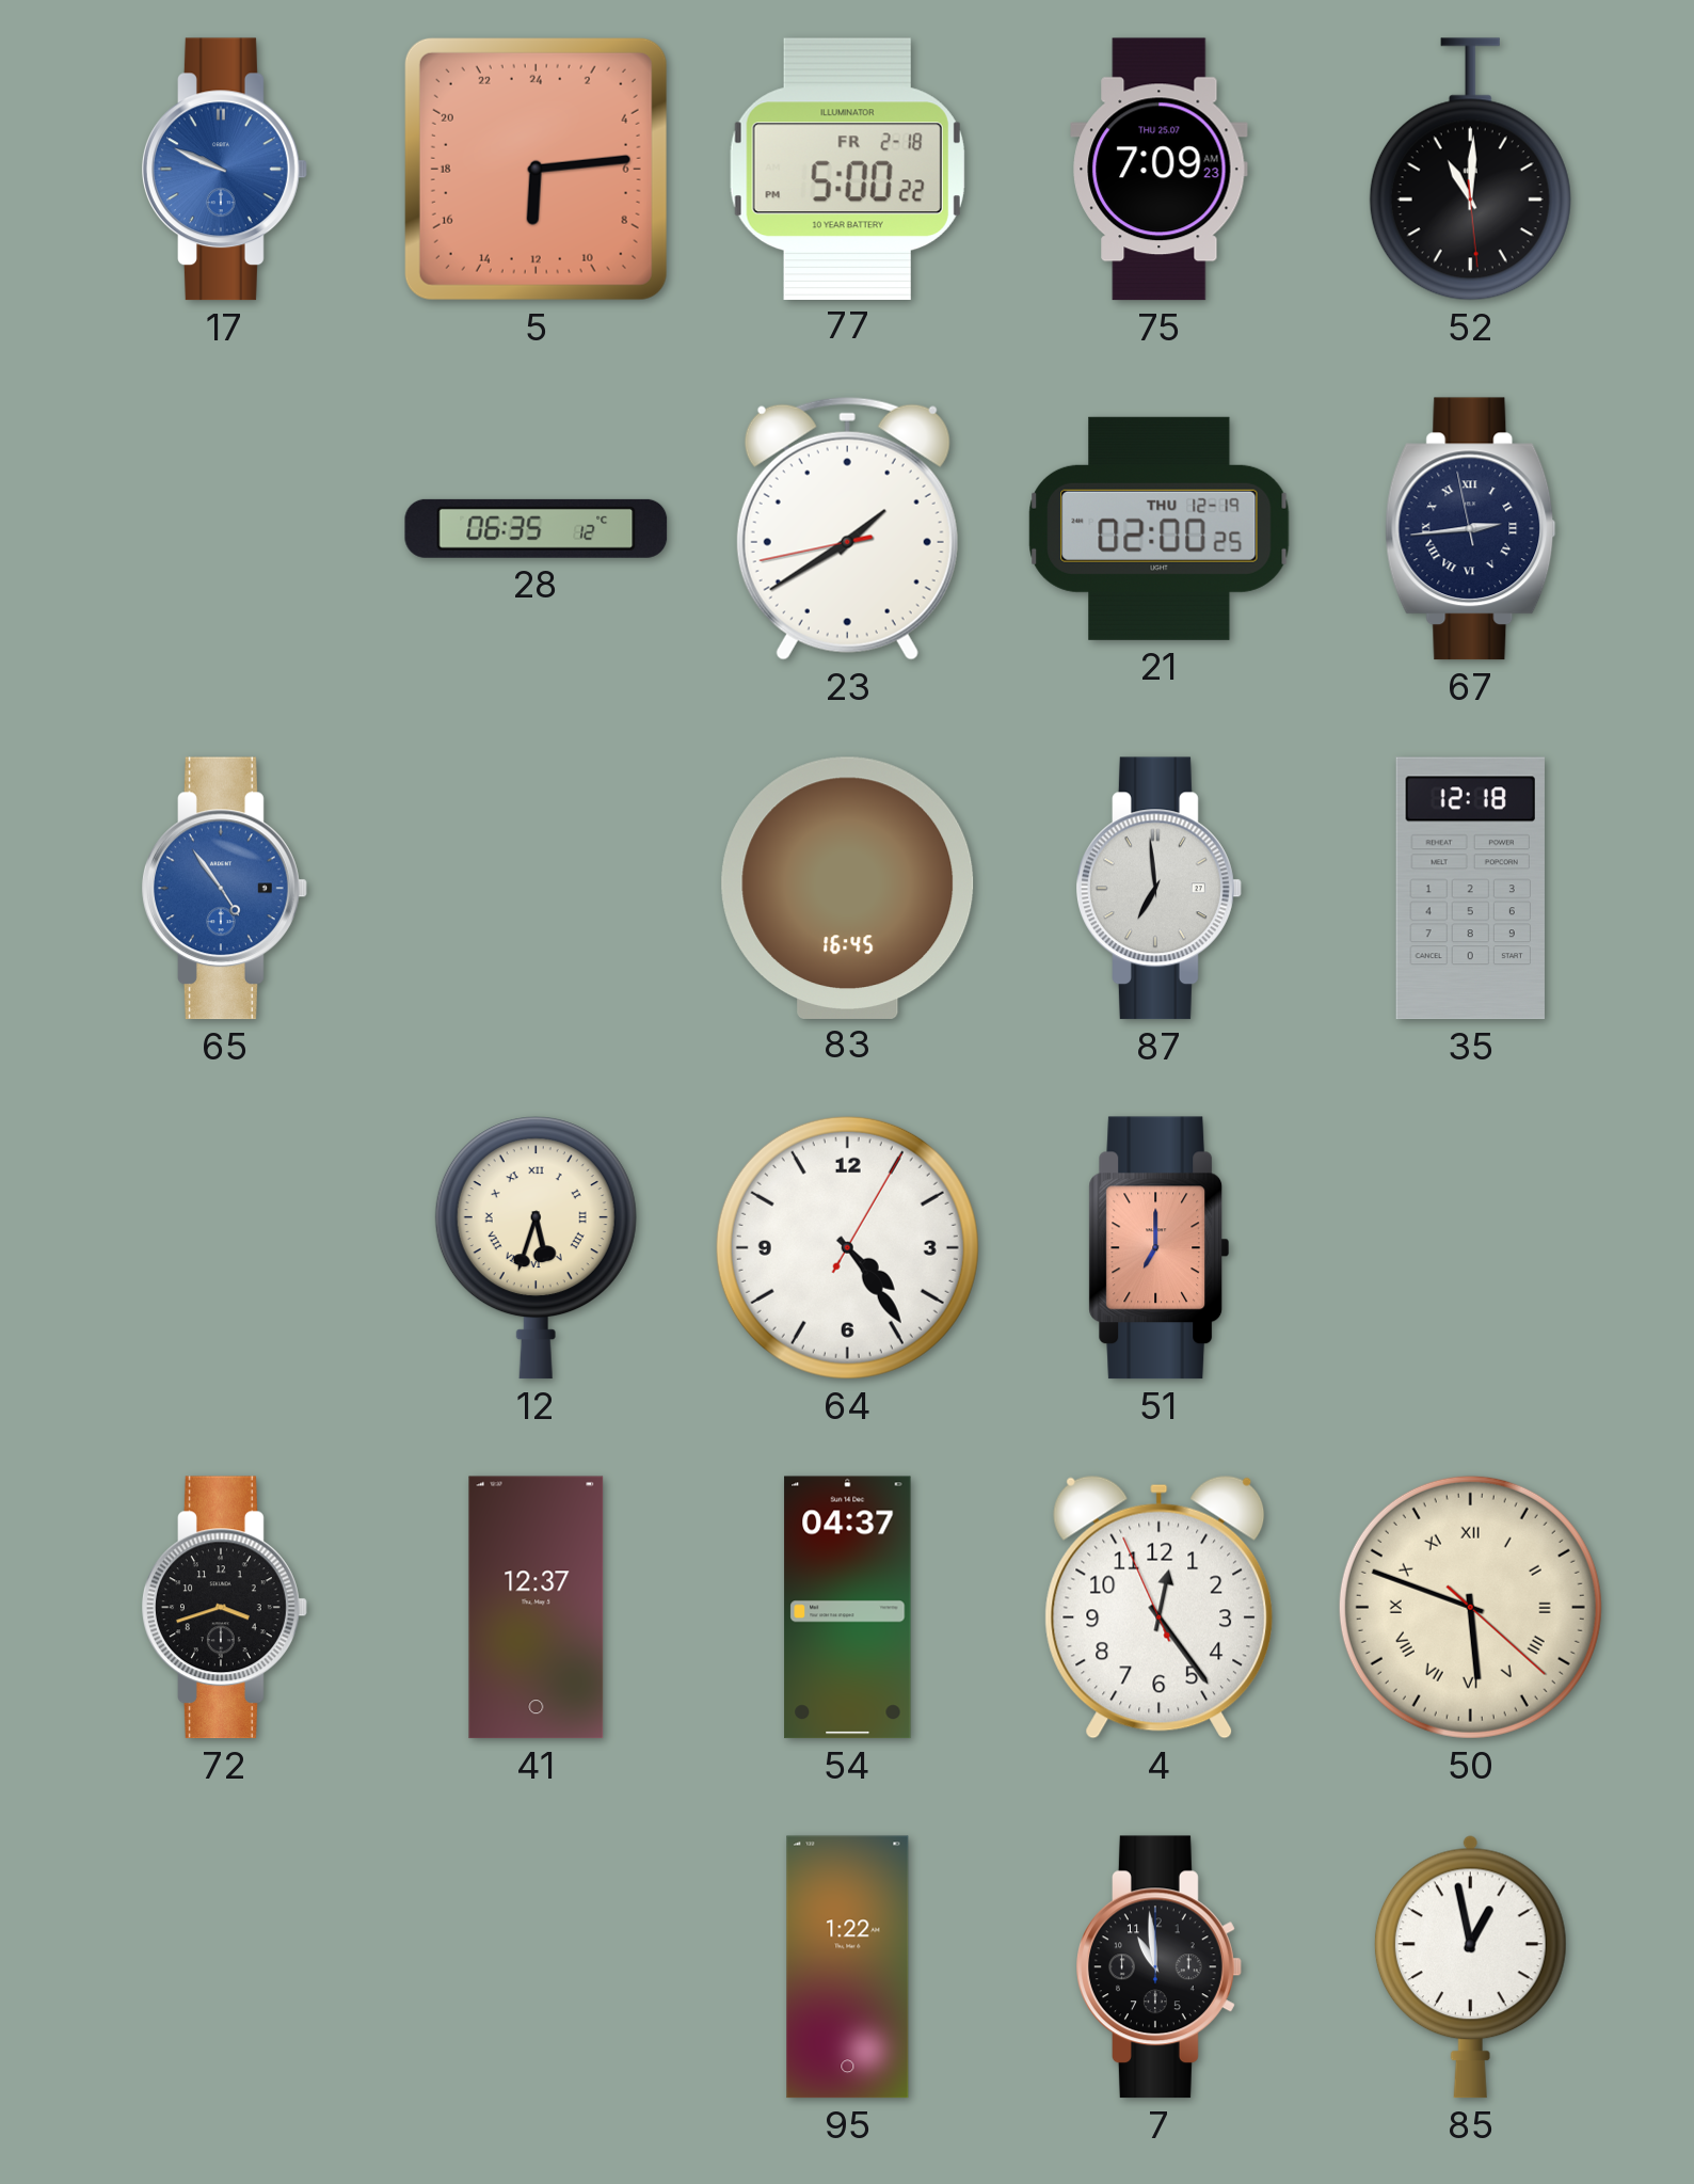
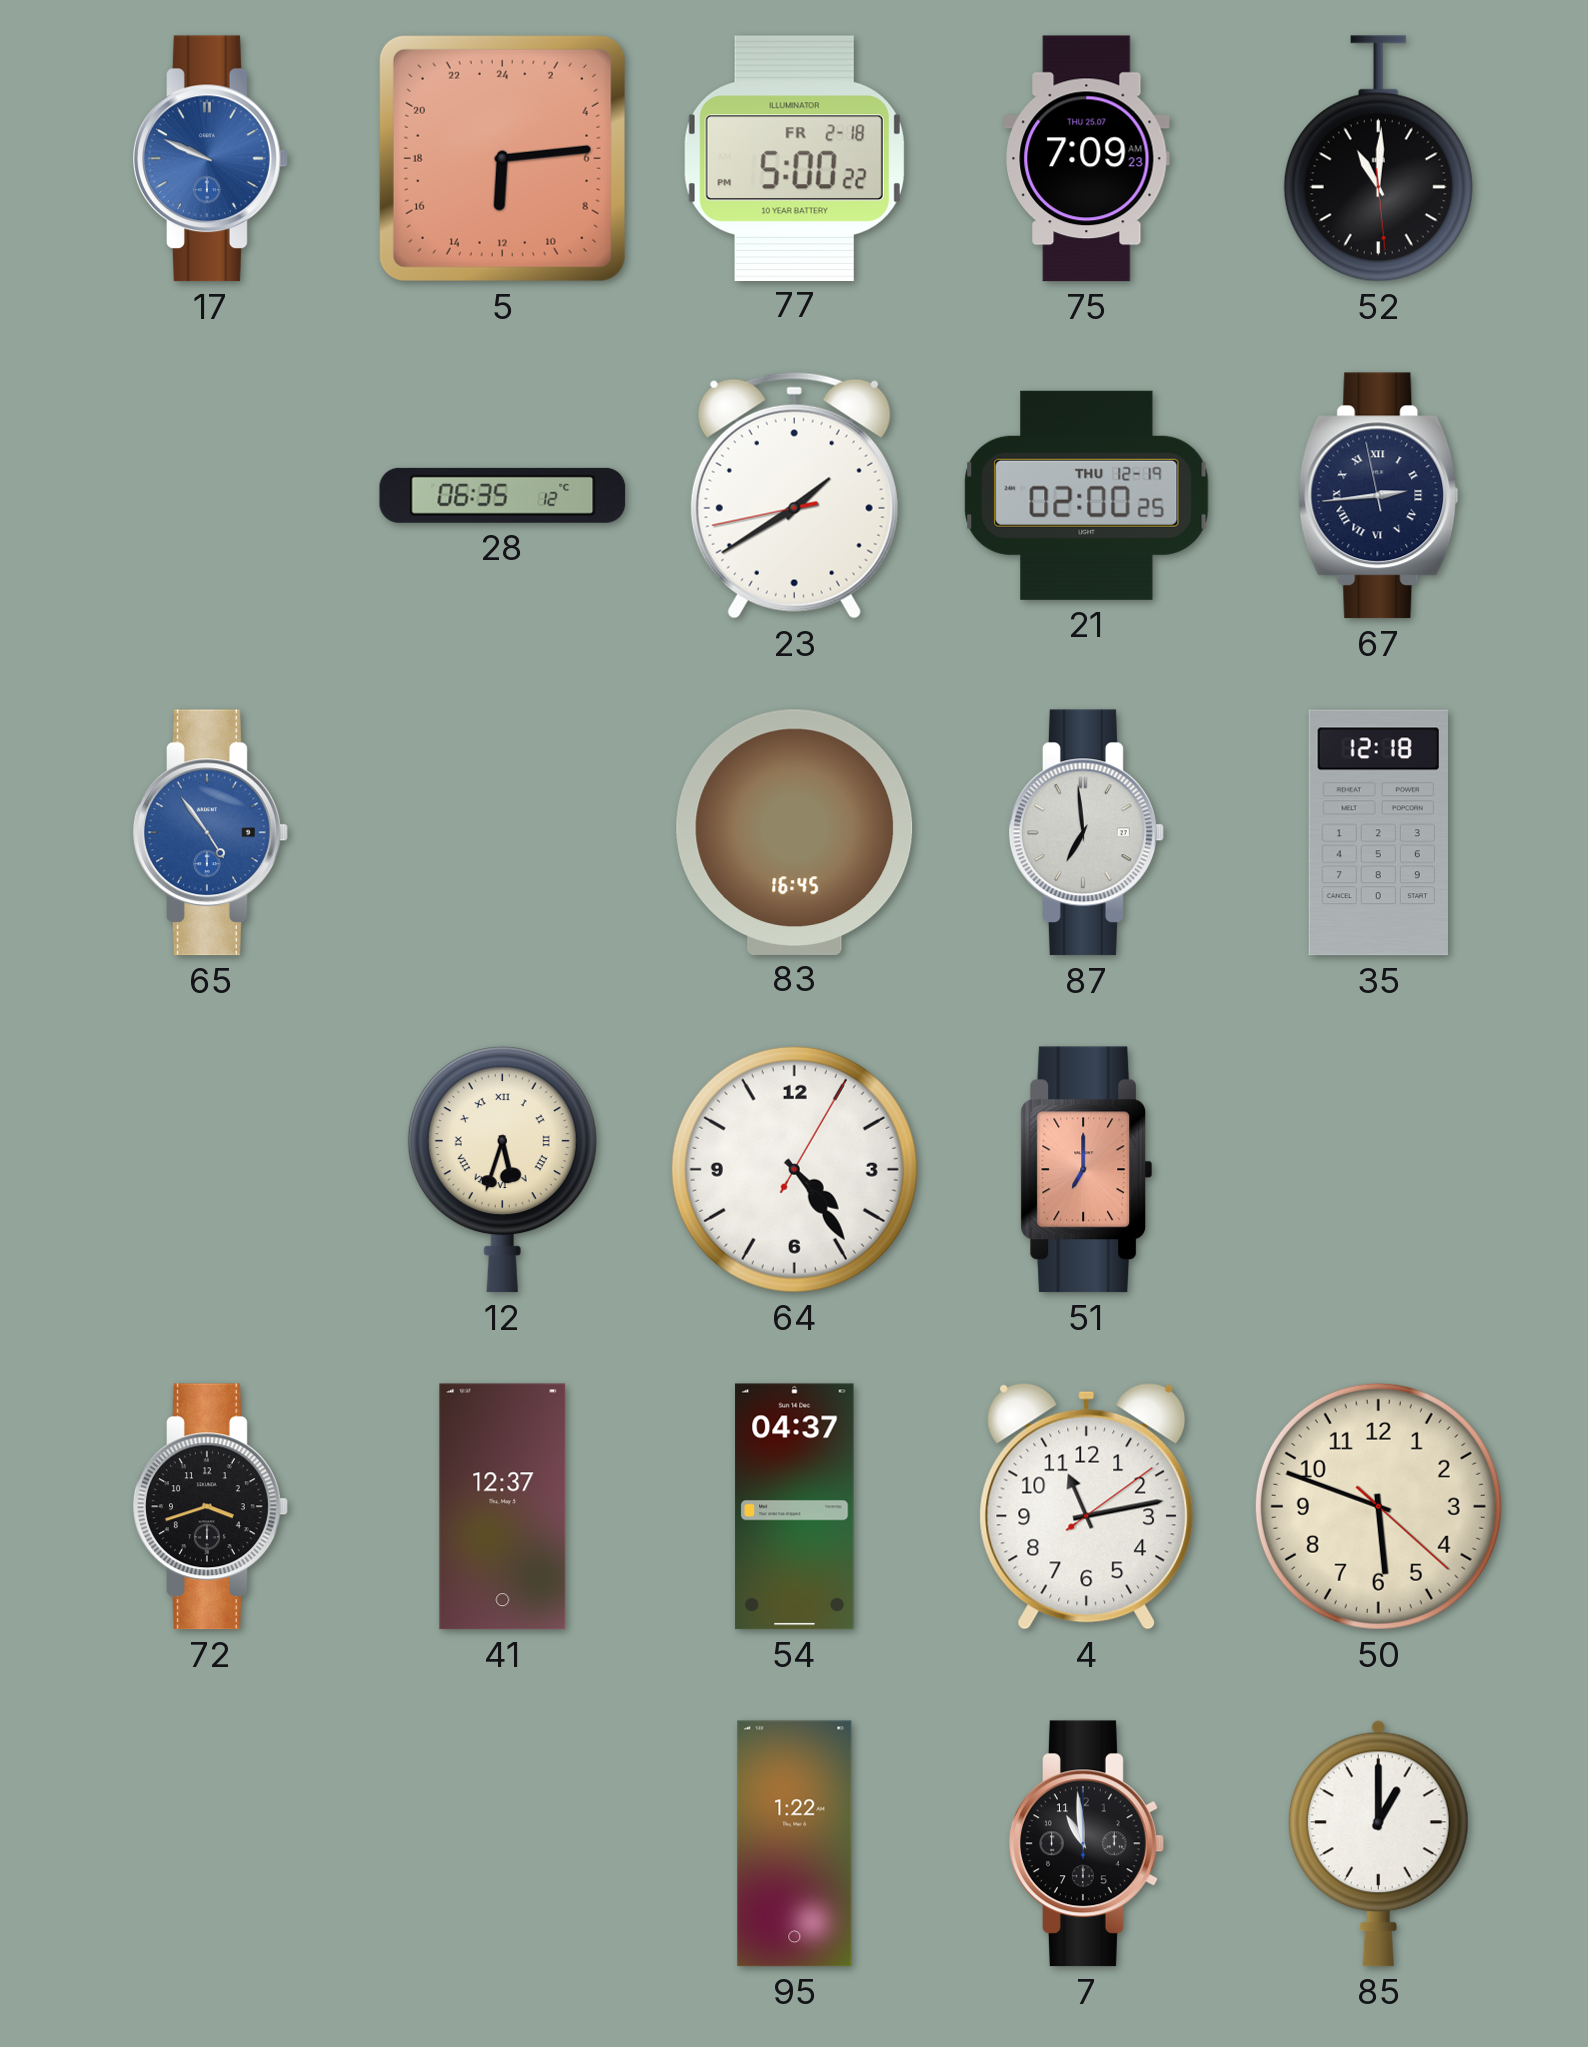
4: 12:23 -> 11:13 (1087, 1506)
50 numerals: Roman -> Arabic (1378, 1506)
85: 12:58 -> 1:00 (1378, 1843)
